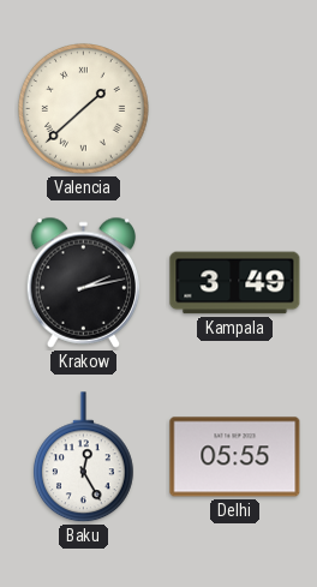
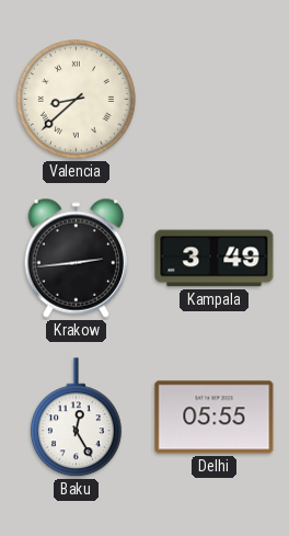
Valencia: 1:38 -> 8:38 (77, 100)
Krakow: 2:13 -> 2:44 (77, 258)
